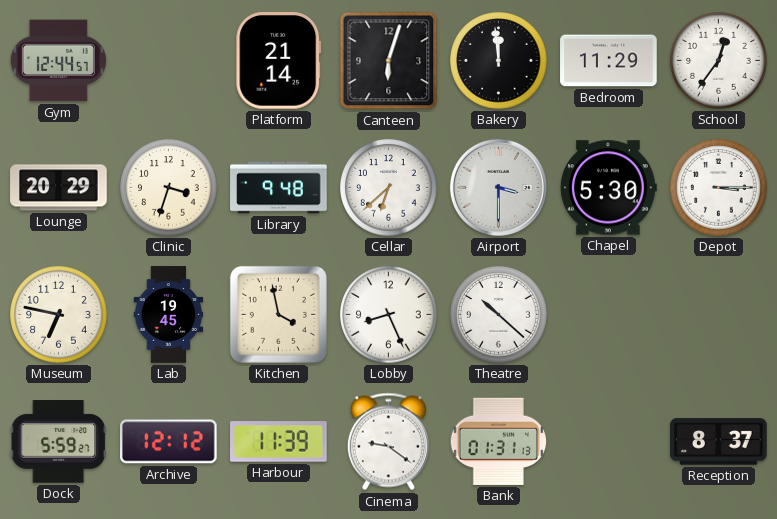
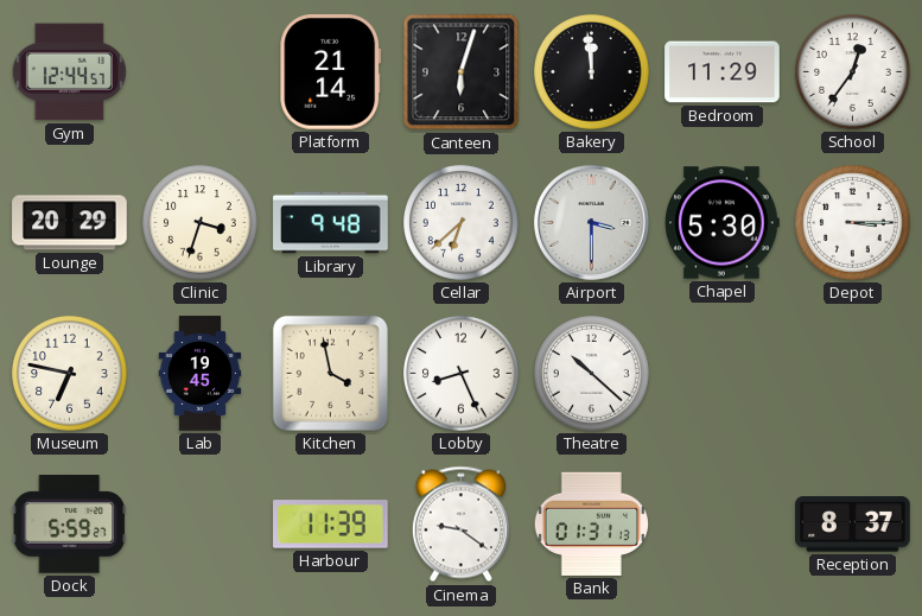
Archive: 12:12 -> none (169, 442)
